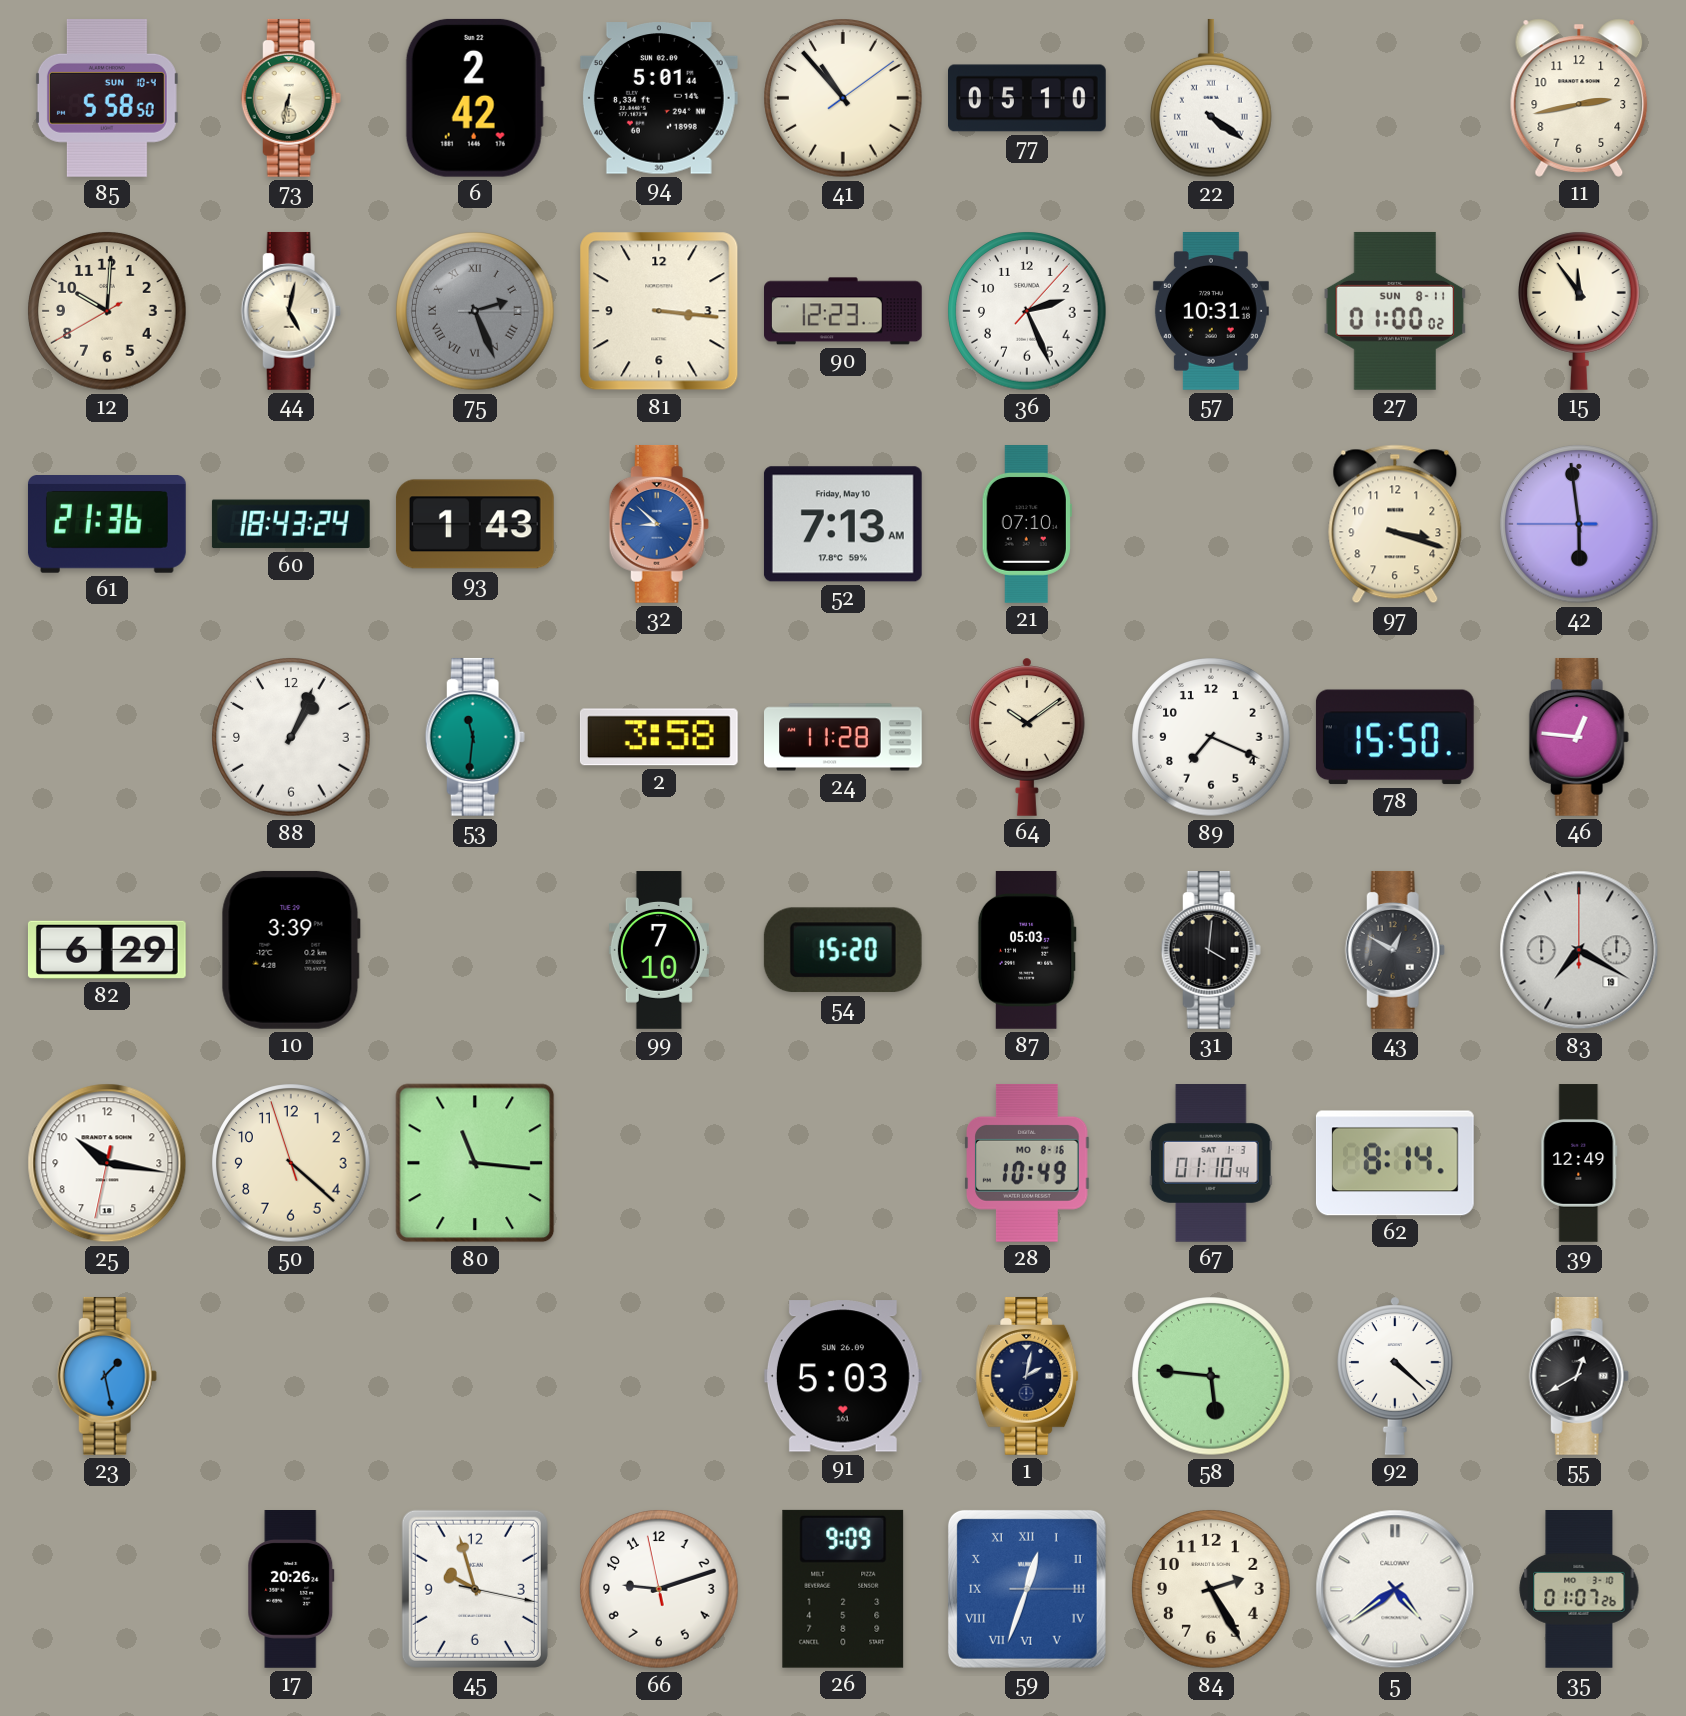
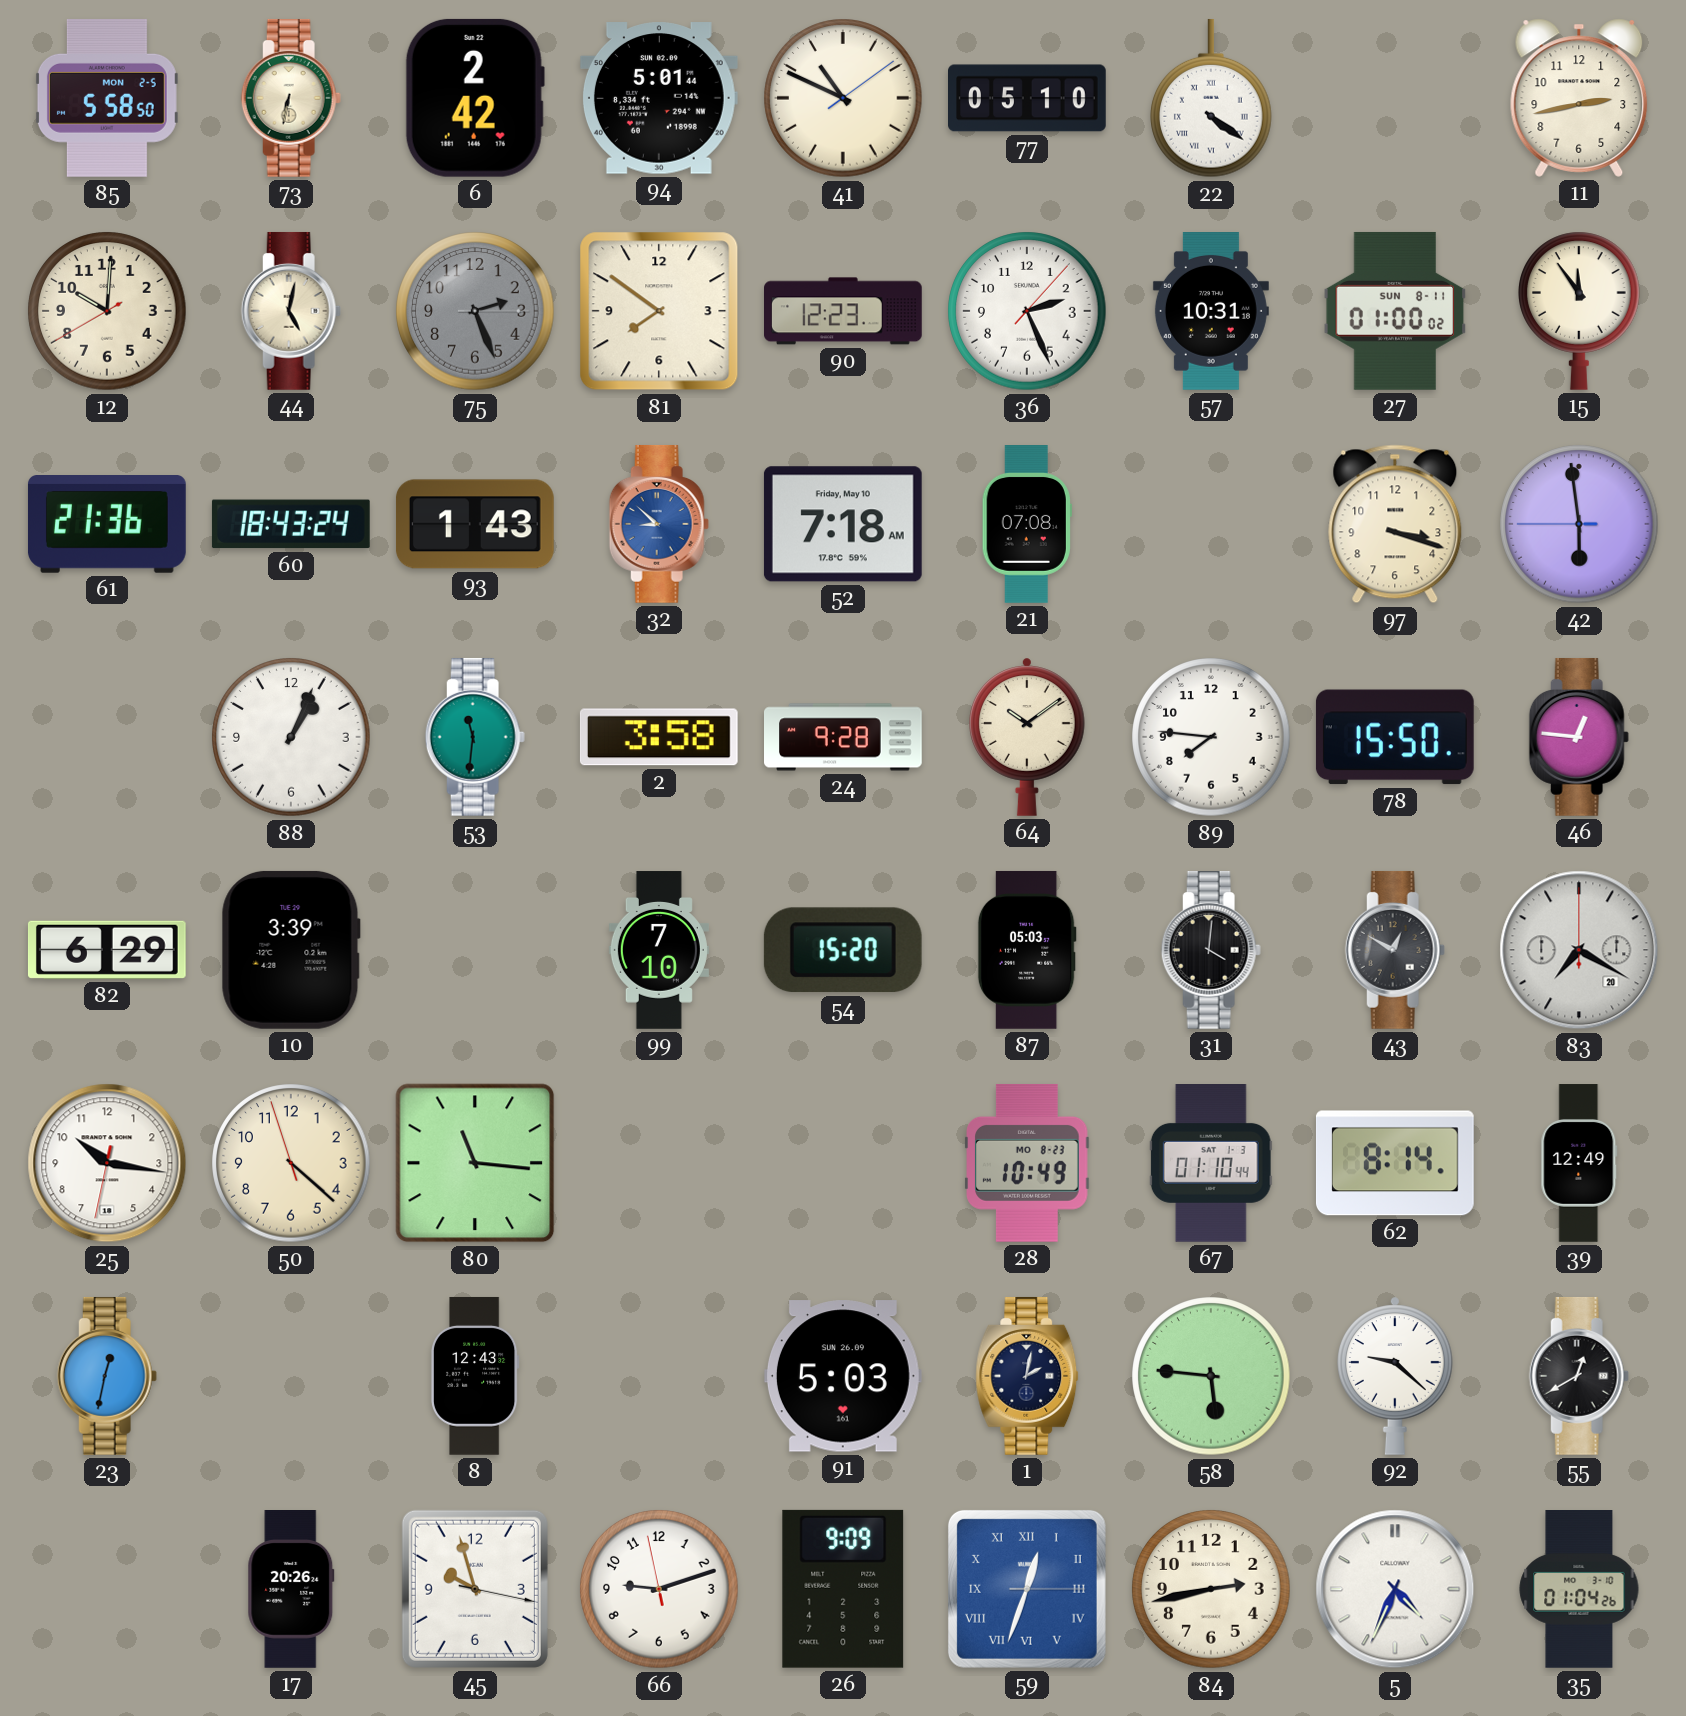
85 date: SUN 10-4 -> MON 2-5 (107, 98)
41: 10:53 -> 10:49 (843, 98)
75 numerals: Roman -> Arabic (475, 311)
81: 3:16 -> 7:51 (659, 311)
52: 7:13 -> 7:18 (843, 524)
21: 07:10 -> 07:08 (1027, 525)
24: 11:28 -> 9:28 (844, 737)
89: 7:19 -> 7:46 (1211, 737)
83 date: 19 -> 20 (1579, 950)
28 date: MO 8-16 -> MO 8-23 (1027, 1163)
23: 1:28 -> 12:32 (107, 1376)
8: none -> 12:43 (475, 1376)
92: 4:22 -> 9:22 (1396, 1376)
84: 2:25 -> 2:43 (1211, 1589)
5: 4:39 -> 4:34 (1395, 1589)
35: 01:07 -> 01:04 (1579, 1590)
